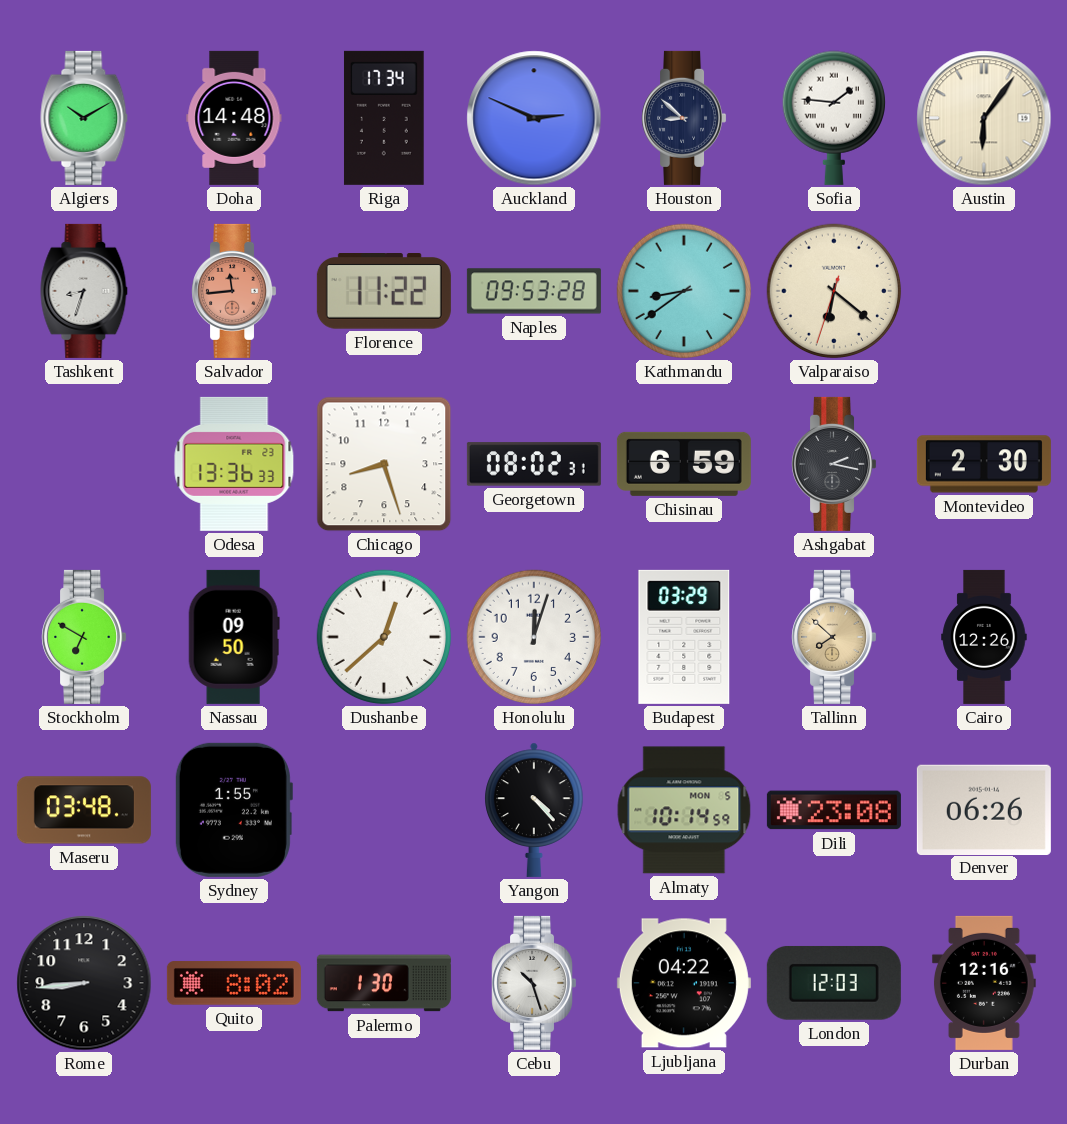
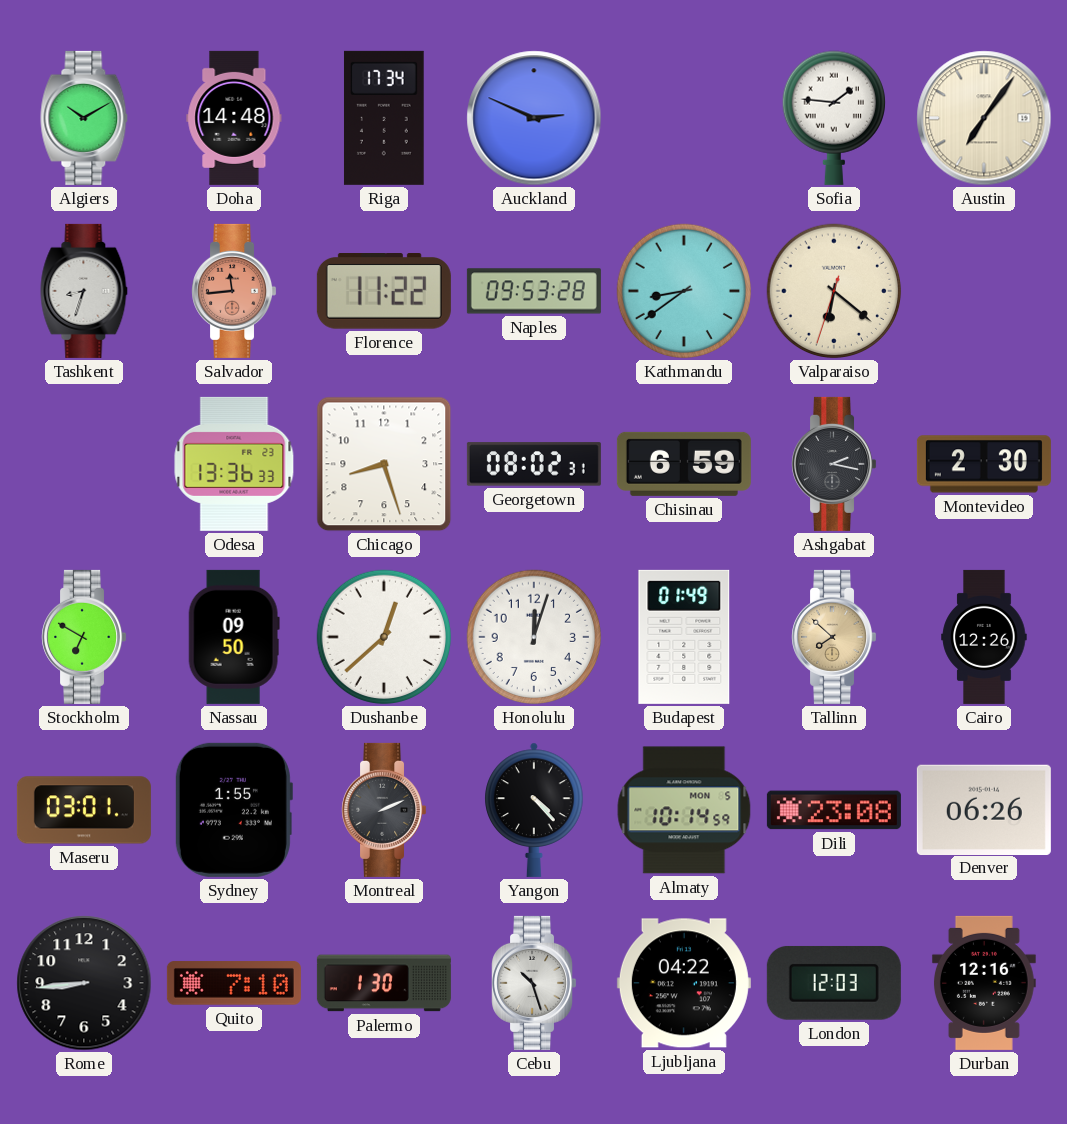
Houston: 8:52 -> none (684, 118)
Austin: 6:06 -> 7:06 (984, 118)
Budapest: 03:29 -> 01:49 (684, 637)
Maseru: 03:48 -> 03:01 (84, 810)
Montreal: none -> 2:11 (384, 810)
Quito: 8:02 -> 7:10 (234, 983)
